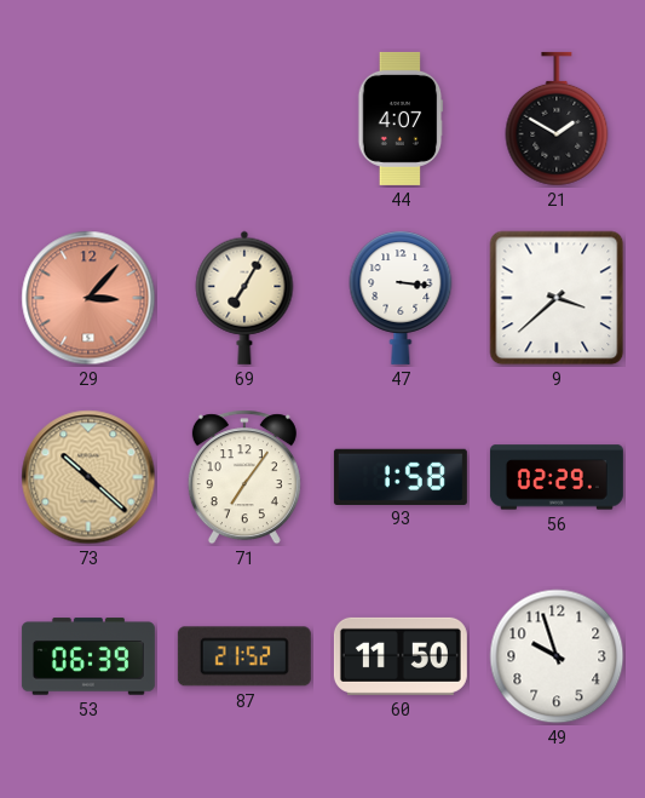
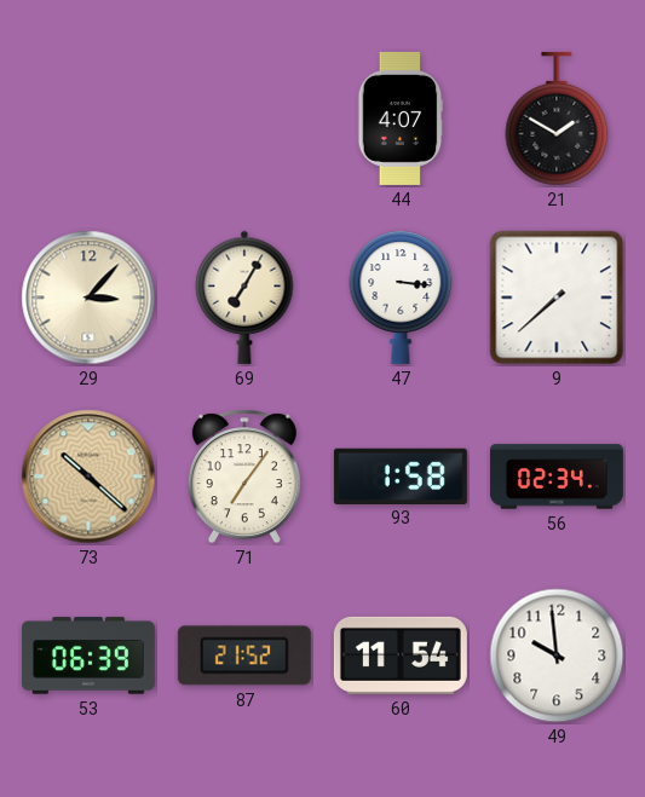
29 dial: salmon -> cream (88, 298)
9: 3:38 -> 7:38 (557, 298)
56: 02:29 -> 02:34 (557, 477)
60: 11:50 -> 11:54 (401, 655)
49: 9:57 -> 9:59 (557, 655)
